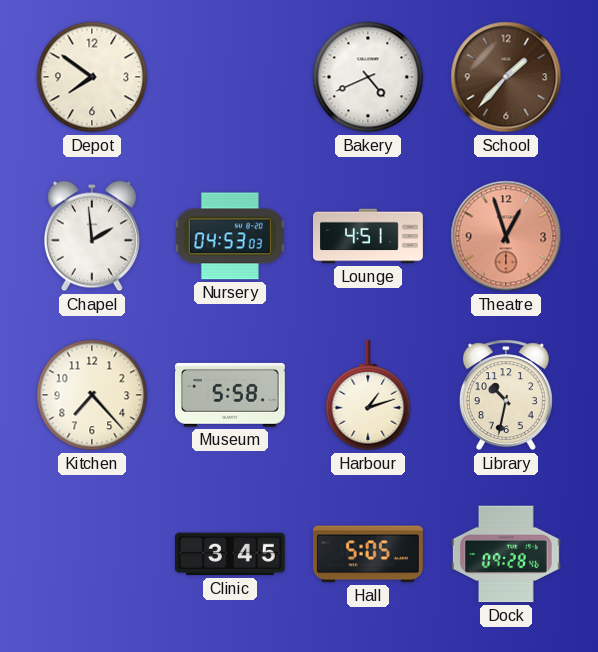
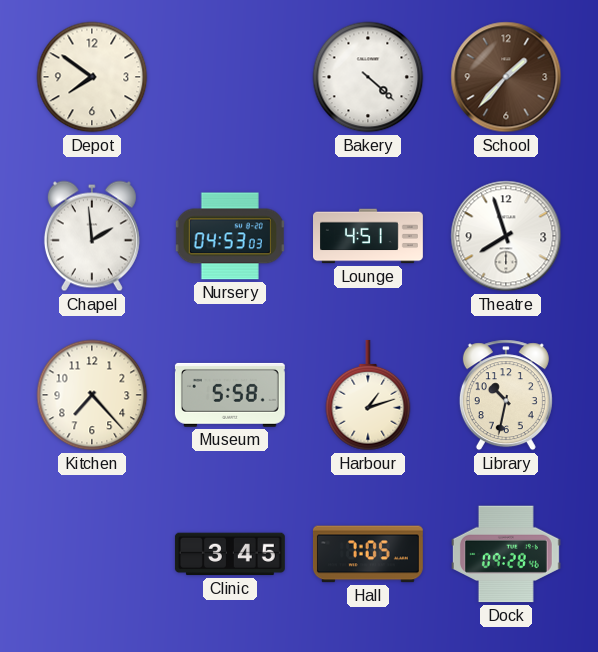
Bakery: 4:41 -> 4:22 (368, 77)
Theatre: 12:57 -> 7:57 (506, 236)
Theatre dial: salmon -> white (506, 236)
Hall: 5:05 -> 7:05 (368, 554)
